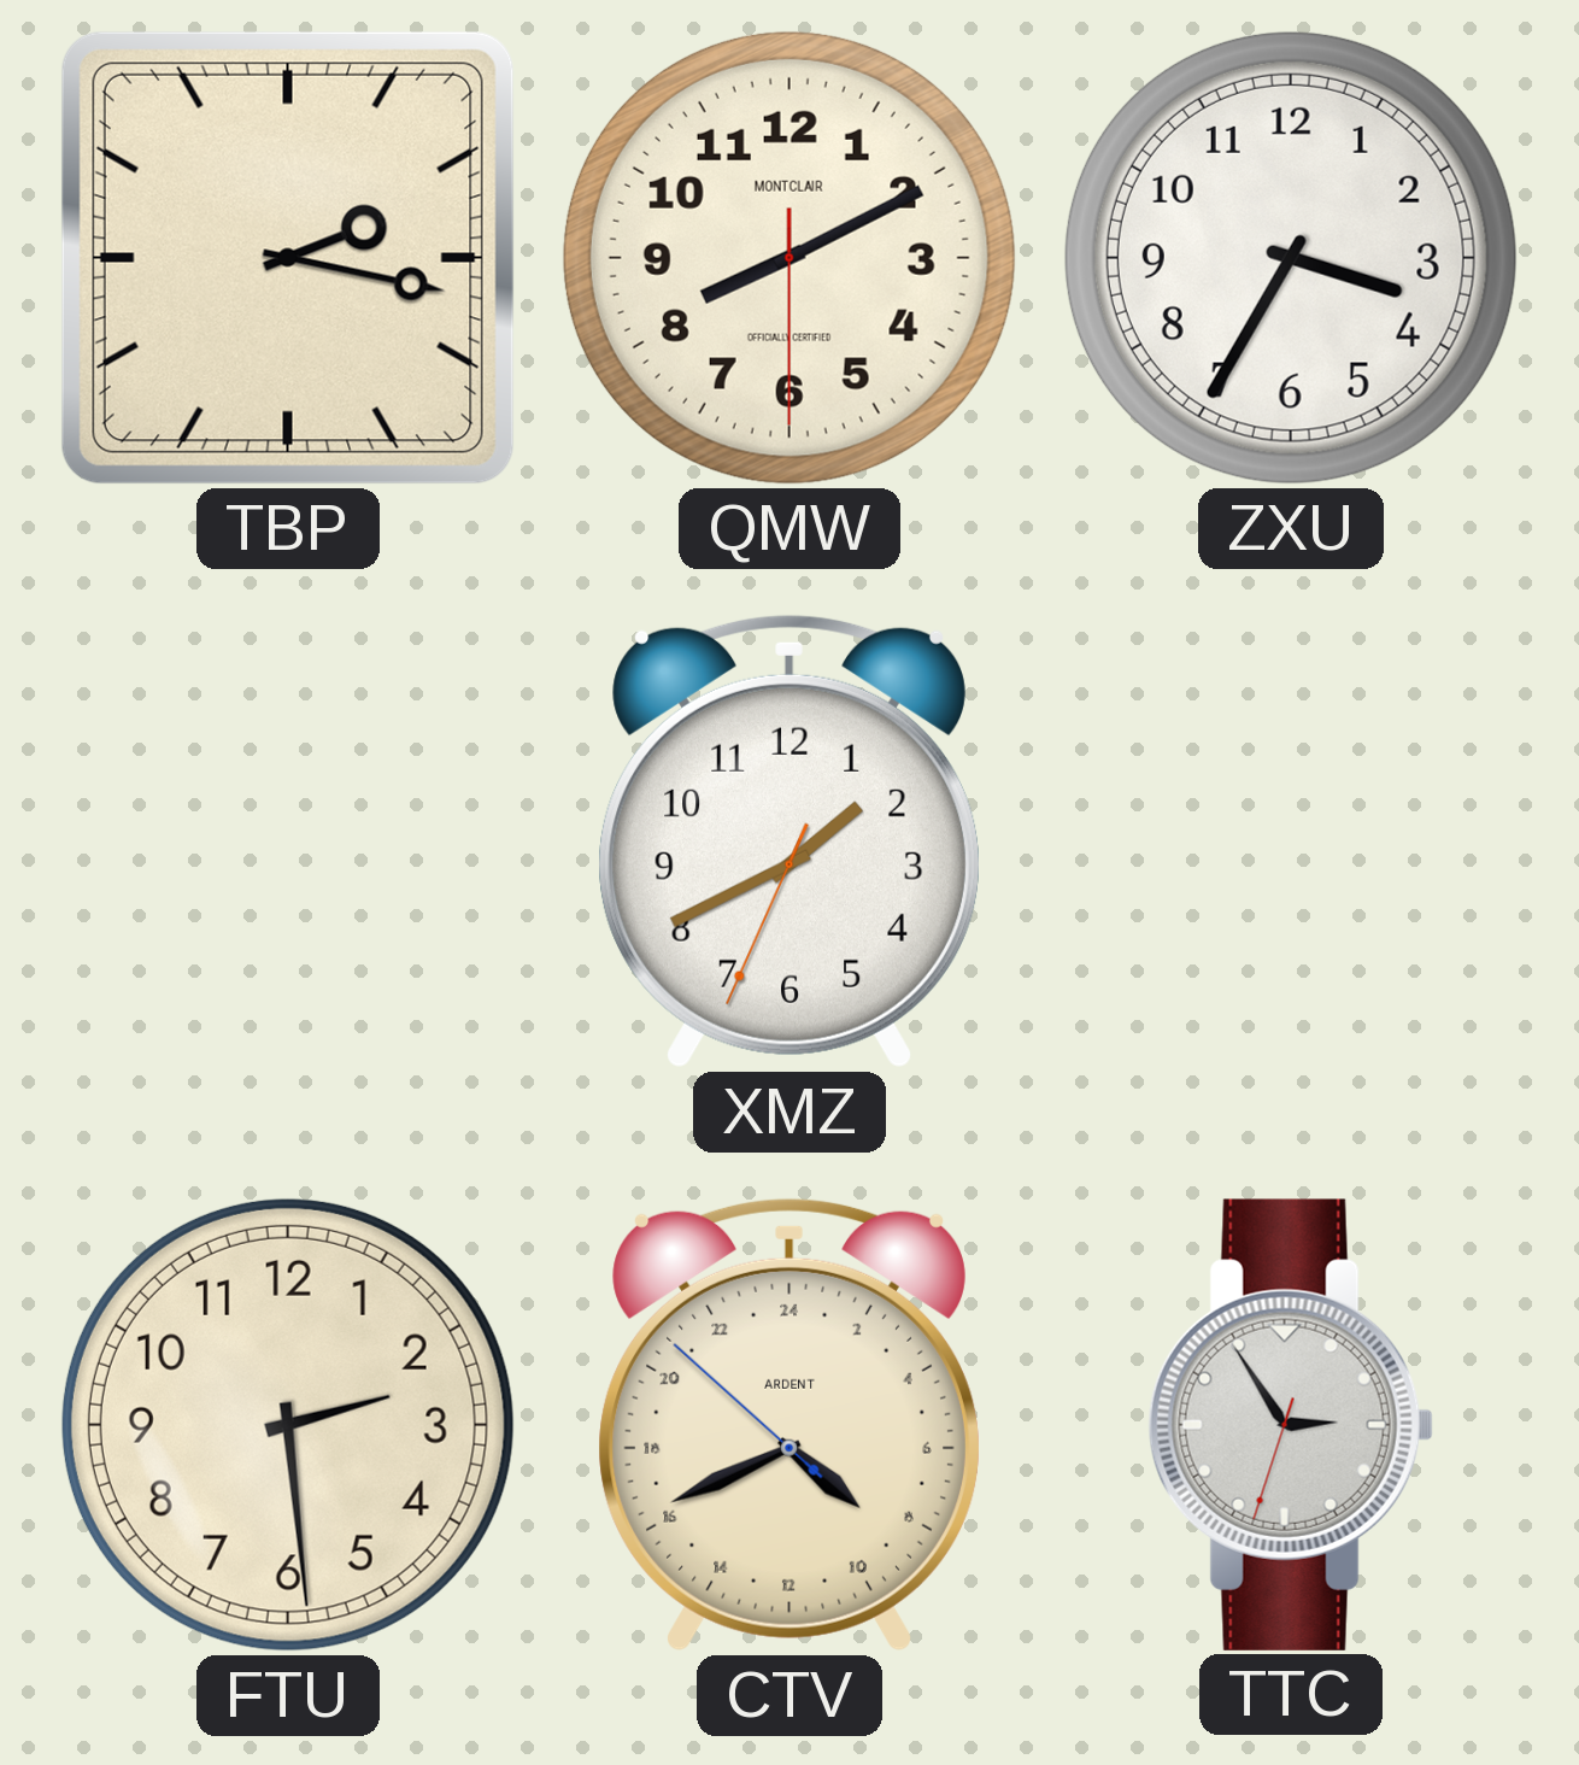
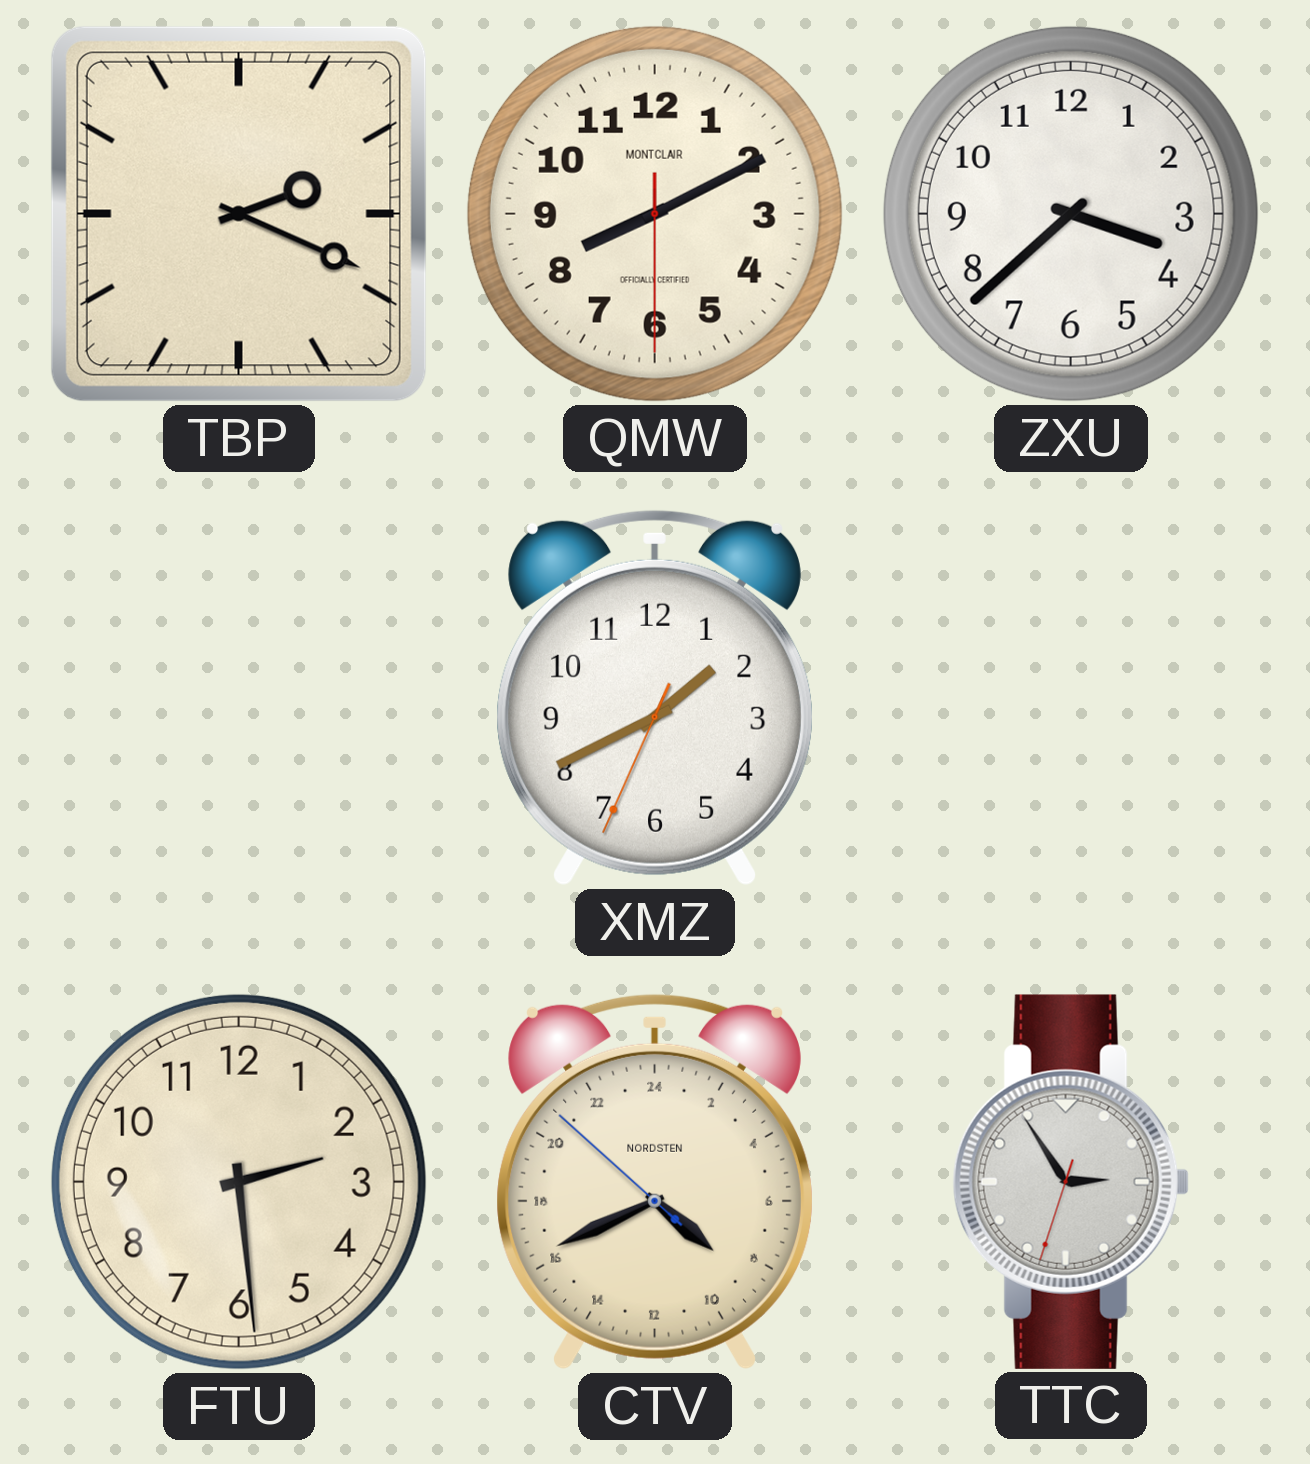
TBP: 2:17 -> 2:19 (239, 214)
ZXU: 3:35 -> 3:38 (1071, 214)
CTV brand: ARDENT -> NORDSTEN (655, 1182)
